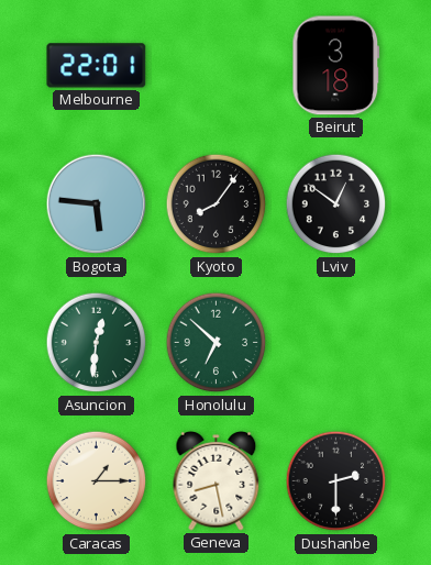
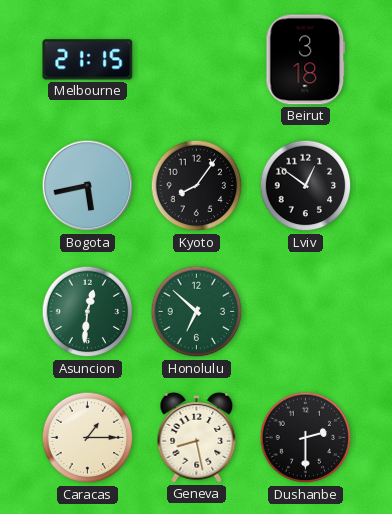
Melbourne: 22:01 -> 21:15 (88, 60)
Bogota: 5:46 -> 5:43 (88, 186)
